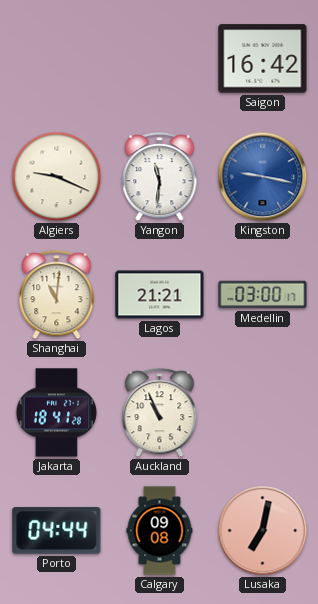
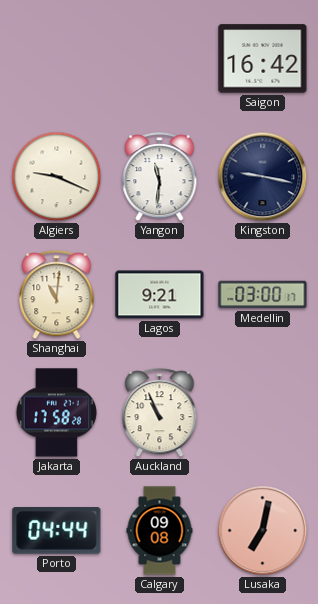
Kingston dial: blue -> navy (263, 177)
Lagos: 21:21 -> 9:21 (160, 295)
Jakarta: 18:41 -> 17:58 (56, 413)
